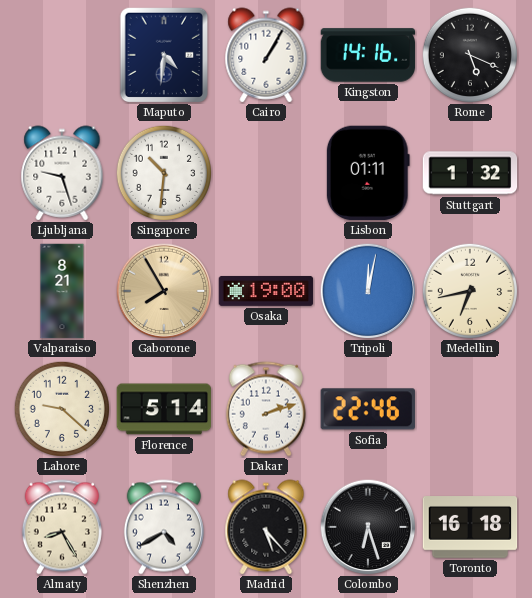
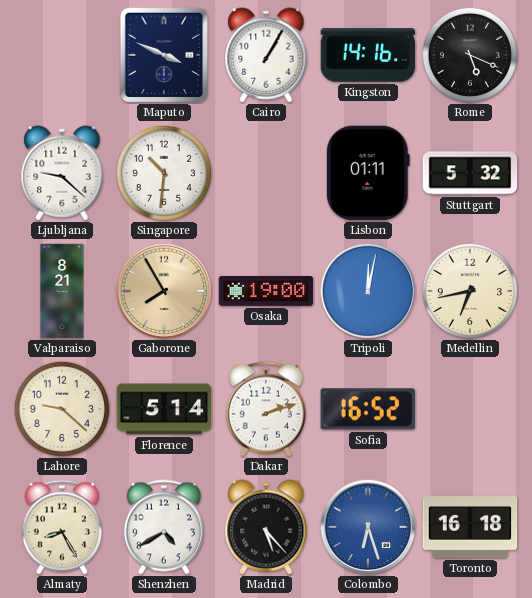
Maputo: 4:31 -> 3:49 (164, 55)
Ljubljana: 9:27 -> 9:22 (62, 173)
Stuttgart: 1:32 -> 5:32 (470, 173)
Sofia: 22:46 -> 16:52 (368, 409)
Colombo dial: black -> blue (368, 527)
